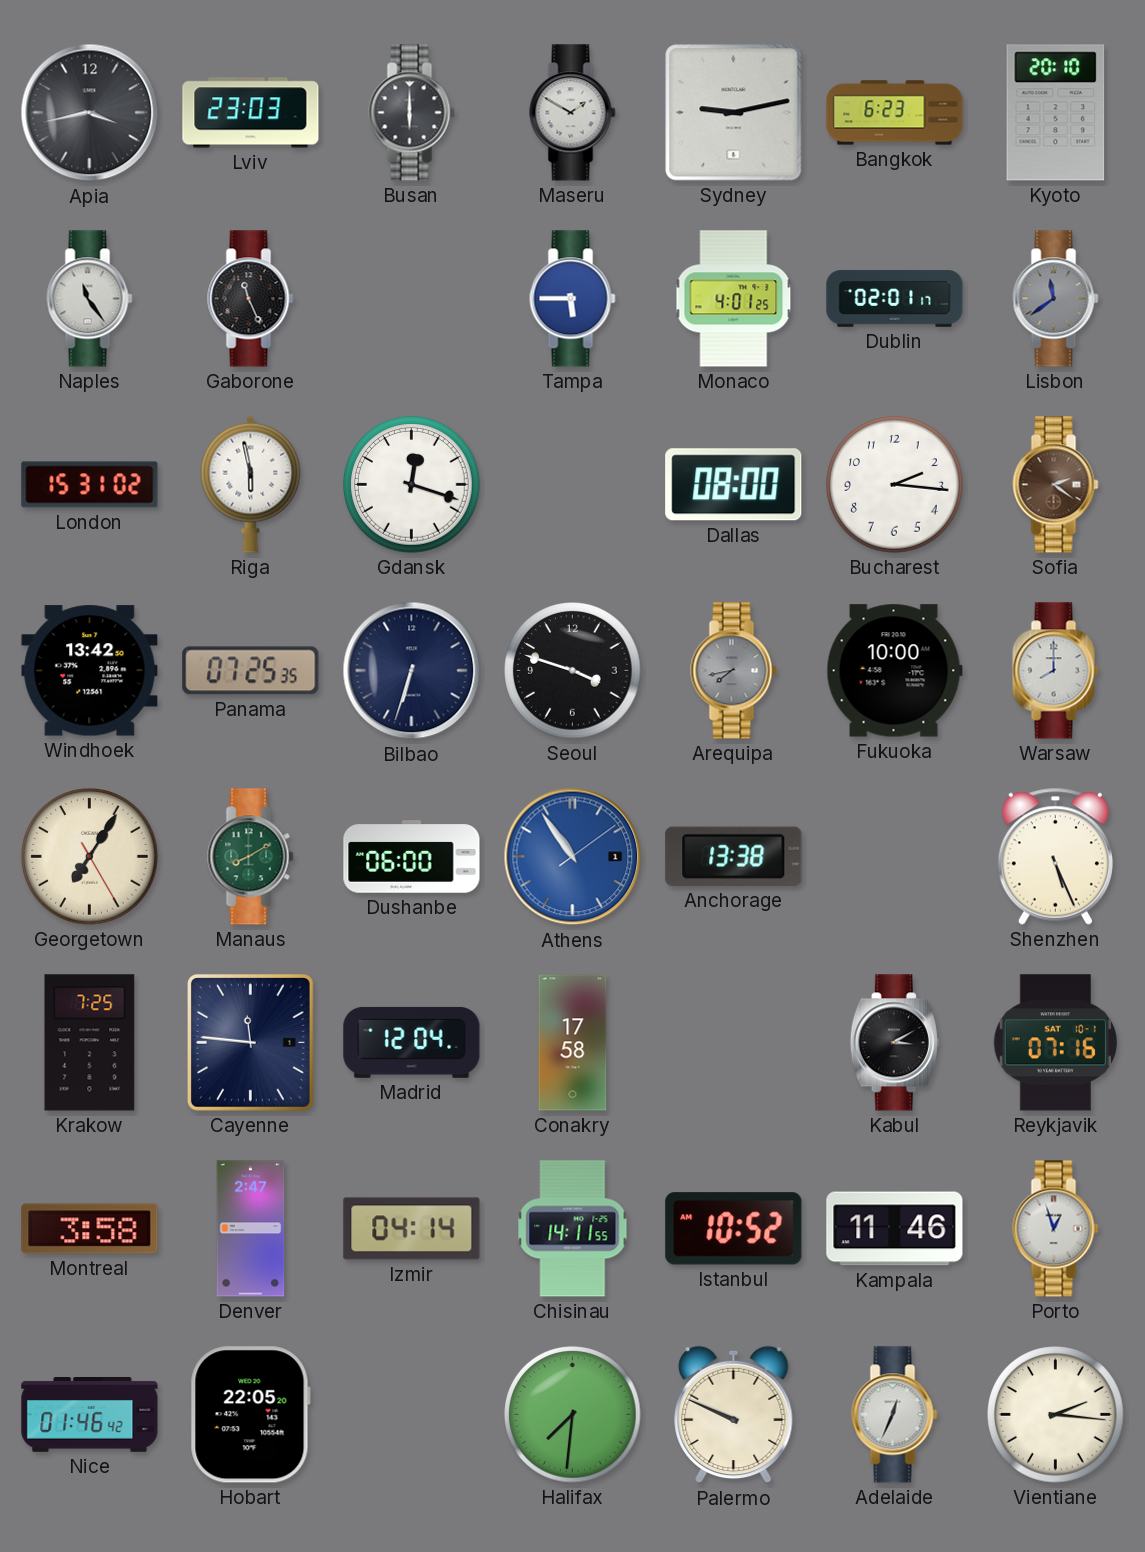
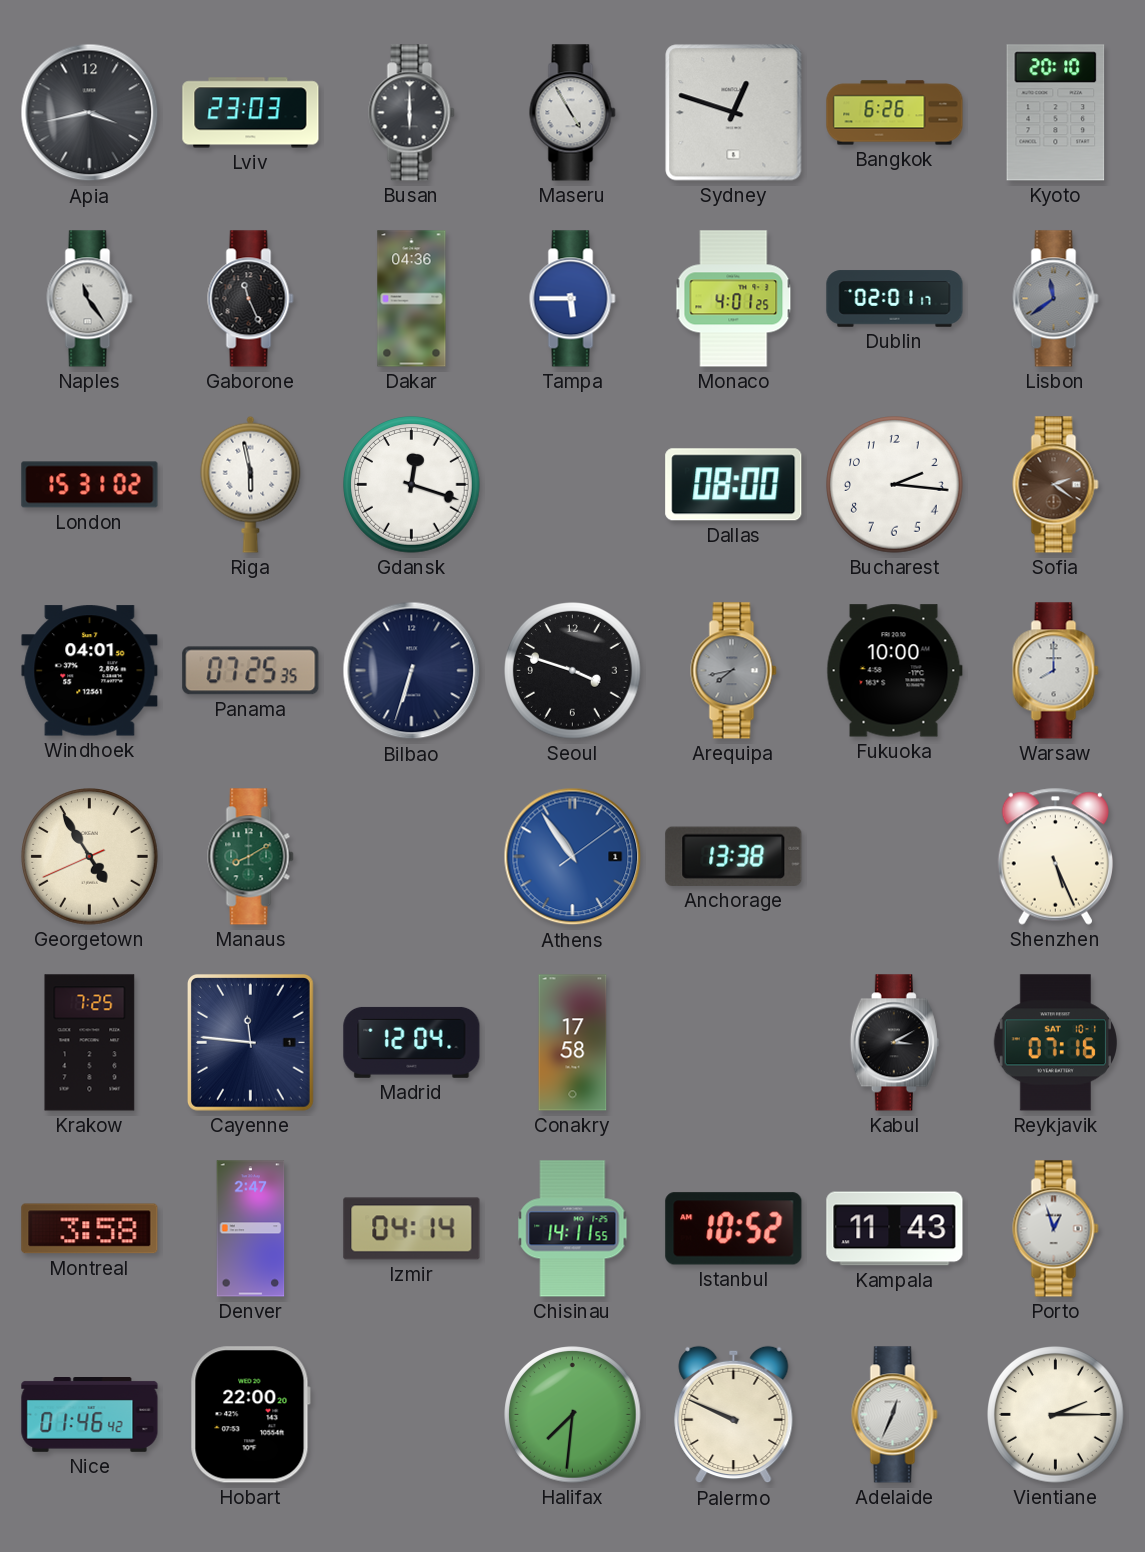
Maseru: 1:50 -> 4:55 (573, 113)
Sydney: 9:13 -> 12:48 (734, 113)
Bangkok: 6:23 -> 6:26 (895, 113)
Dakar: none -> 04:36 (412, 299)
Windhoek: 13:42 -> 04:01 (90, 671)
Georgetown: 7:05 -> 4:54 (90, 857)
Dushanbe: 06:00 -> none (412, 857)
Kampala: 11:46 -> 11:43 (895, 1229)
Hobart: 22:05 -> 22:00 (250, 1415)
Vientiane: 2:16 -> 2:15 (1056, 1415)
